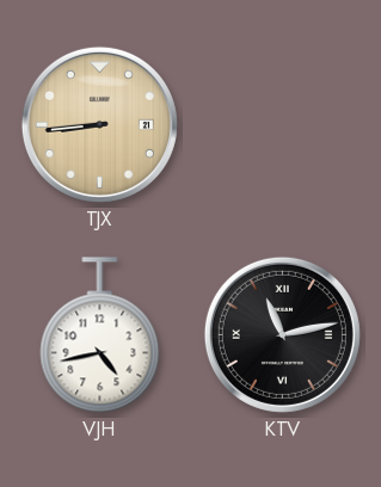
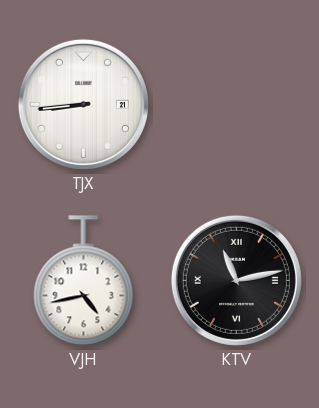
TJX dial: champagne -> white (83, 104)
